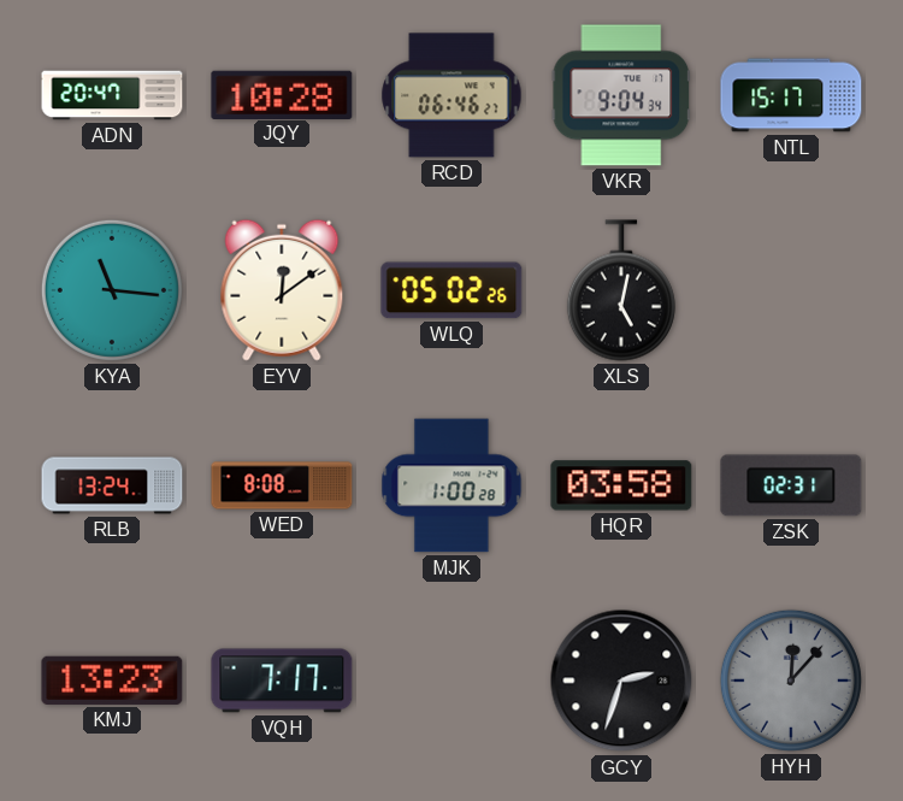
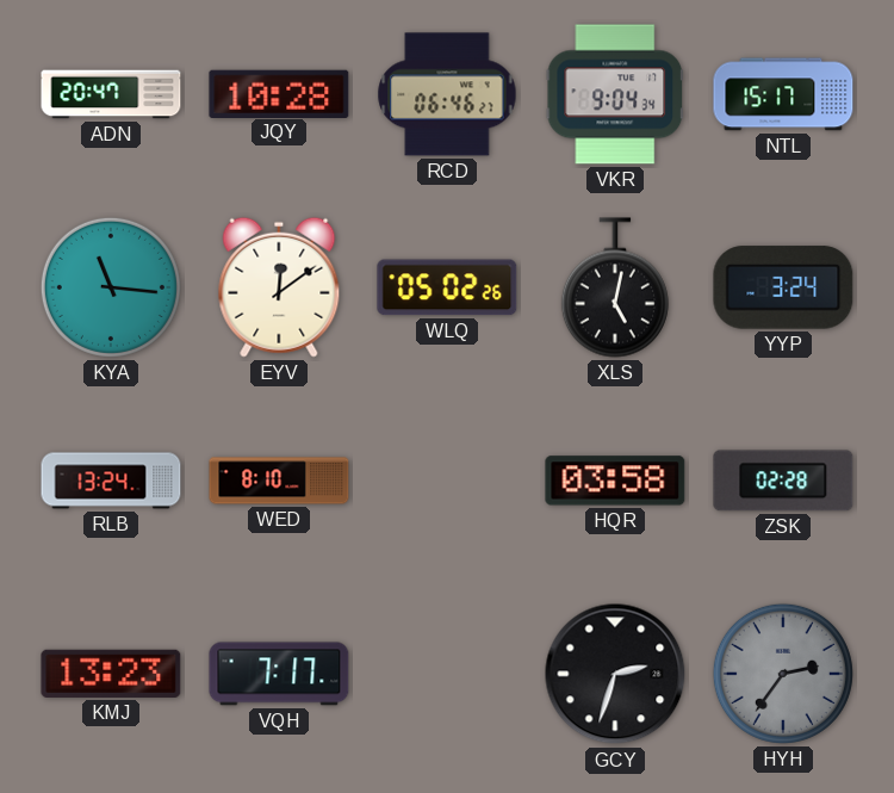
YYP: none -> 3:24 (783, 287)
WED: 8:08 -> 8:10 (279, 481)
MJK: 1:00 -> none (451, 485)
ZSK: 02:31 -> 02:28 (783, 481)
HYH: 12:07 -> 2:36 (783, 674)
